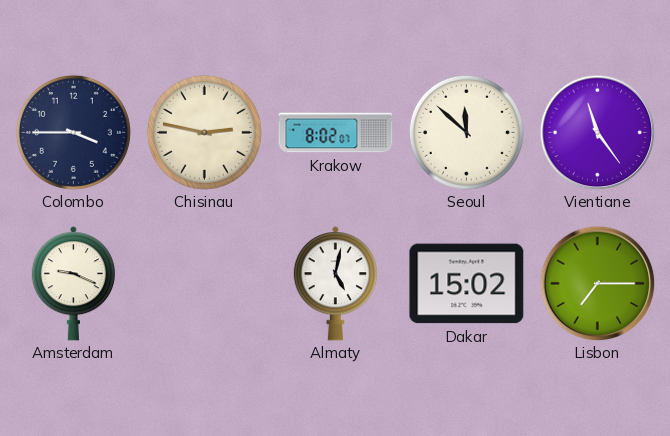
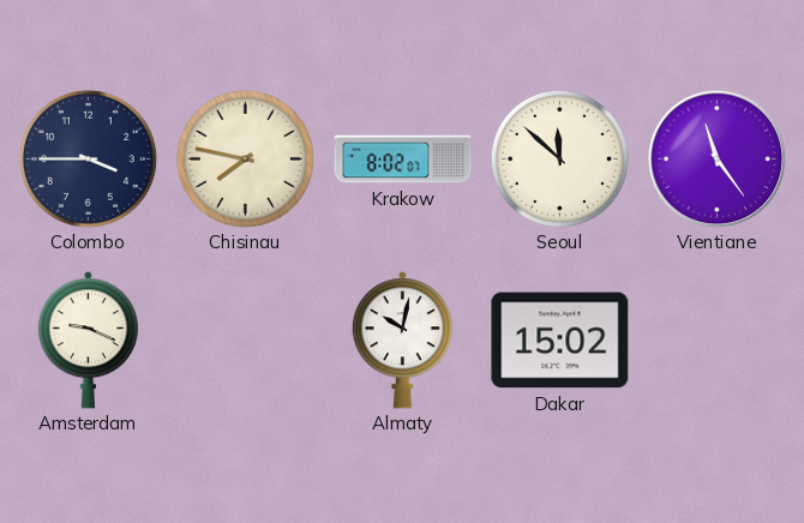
Chisinau: 2:47 -> 7:47 (245, 158)
Almaty: 5:02 -> 10:02 (402, 341)
Lisbon: 7:15 -> none (597, 283)
